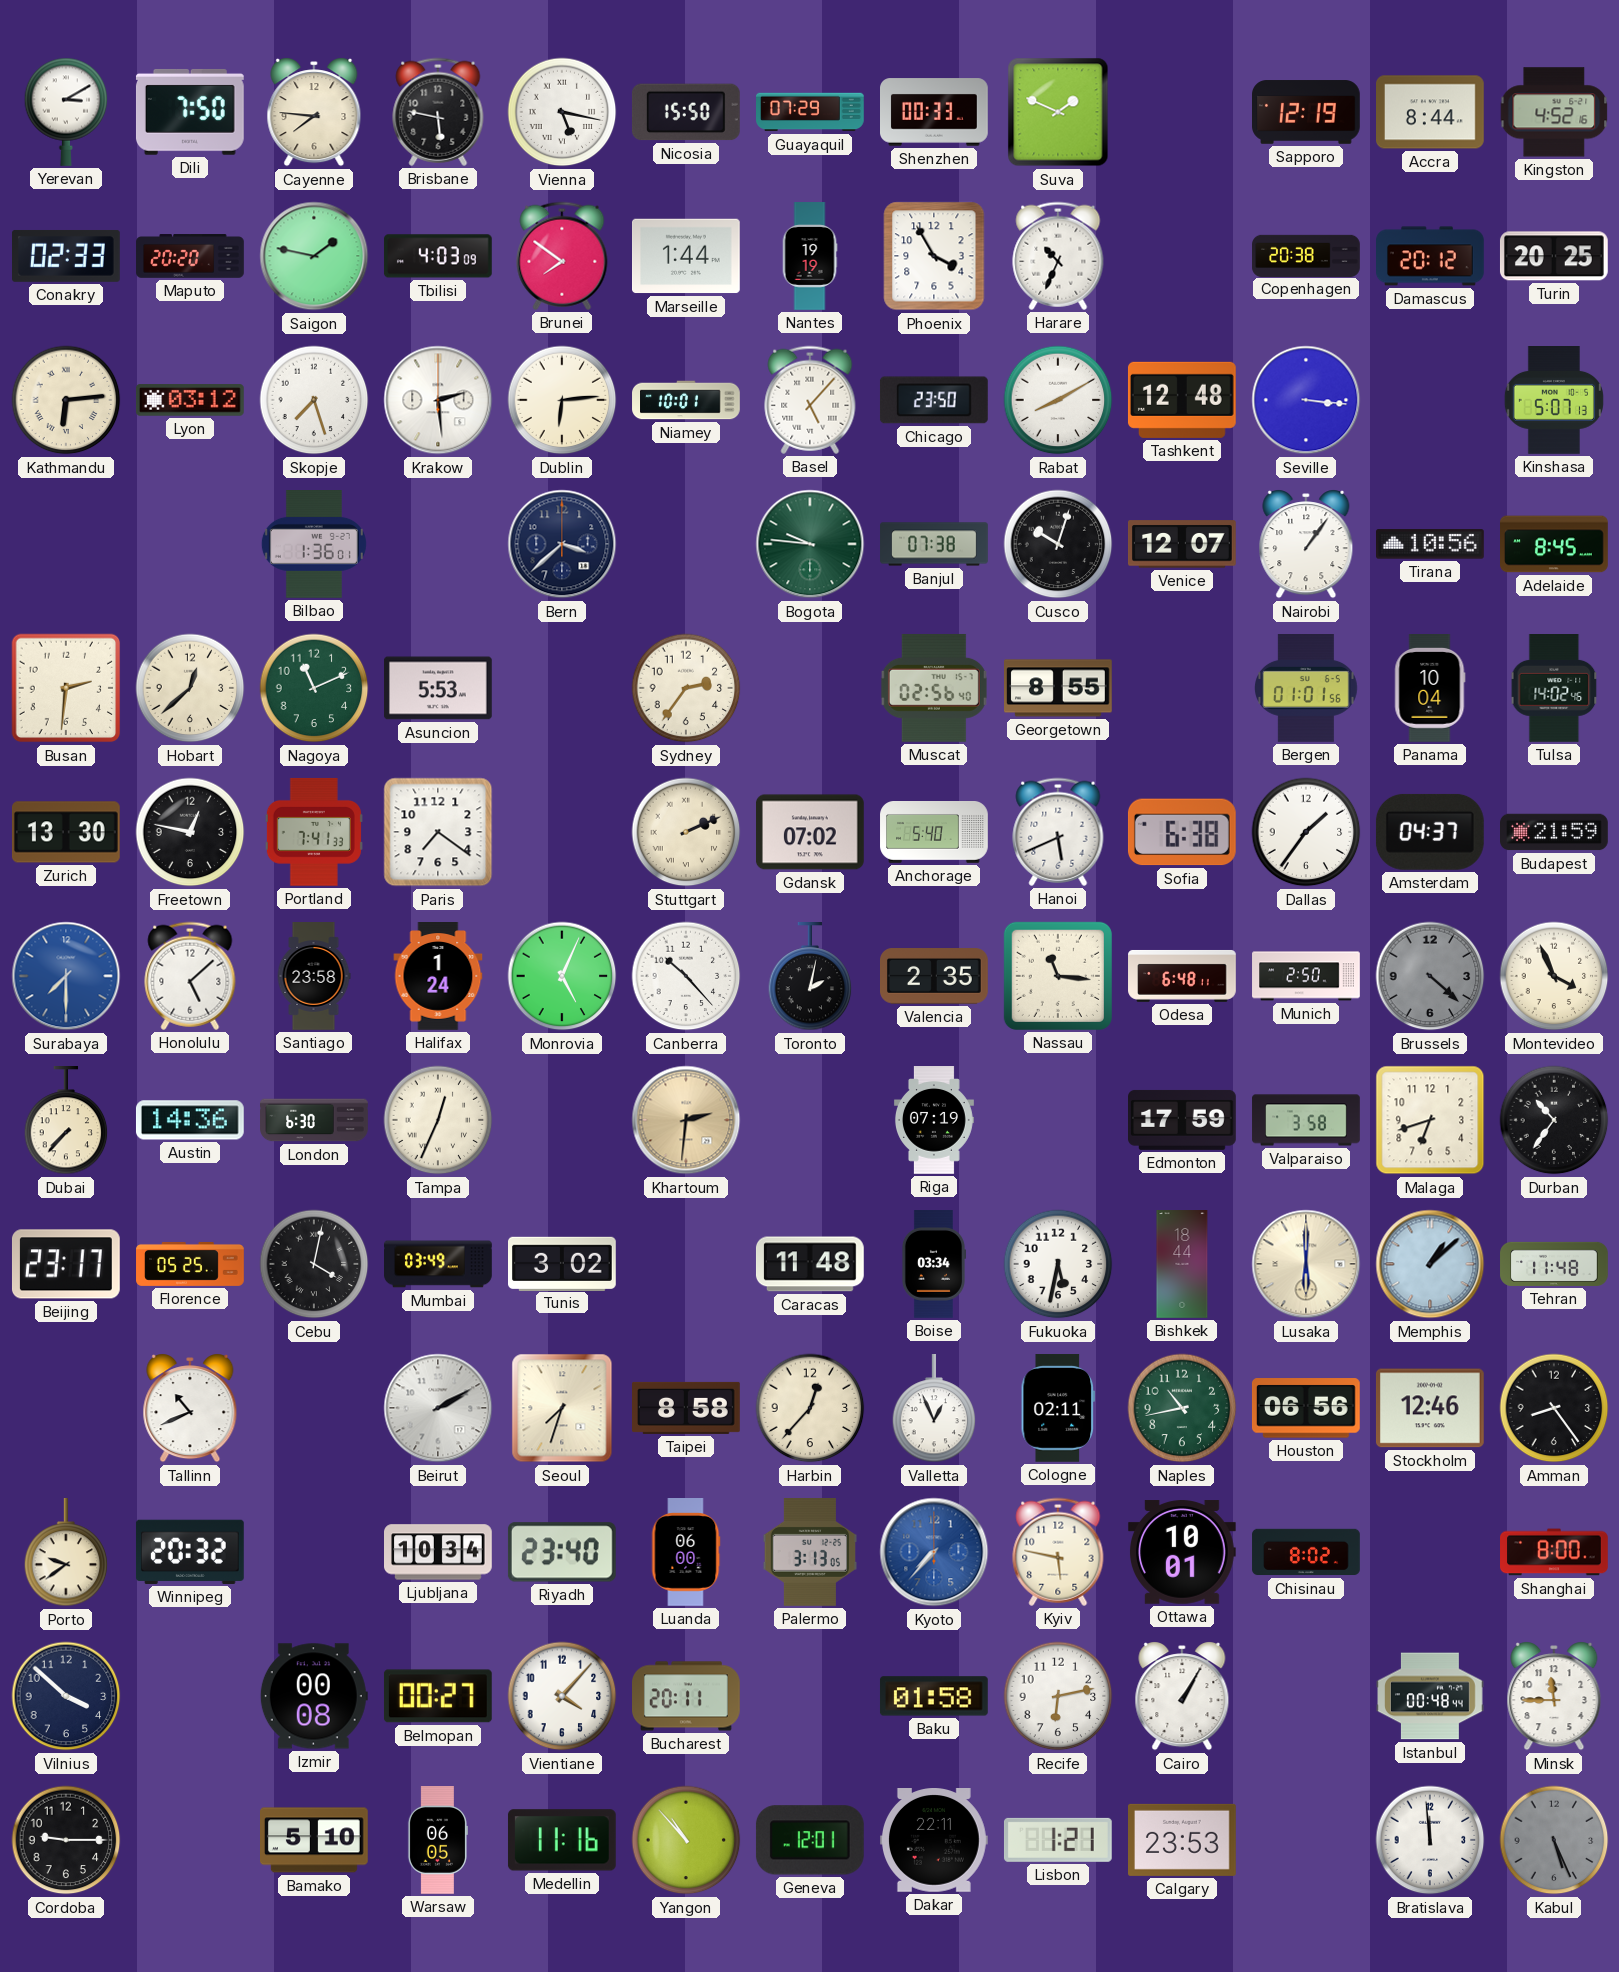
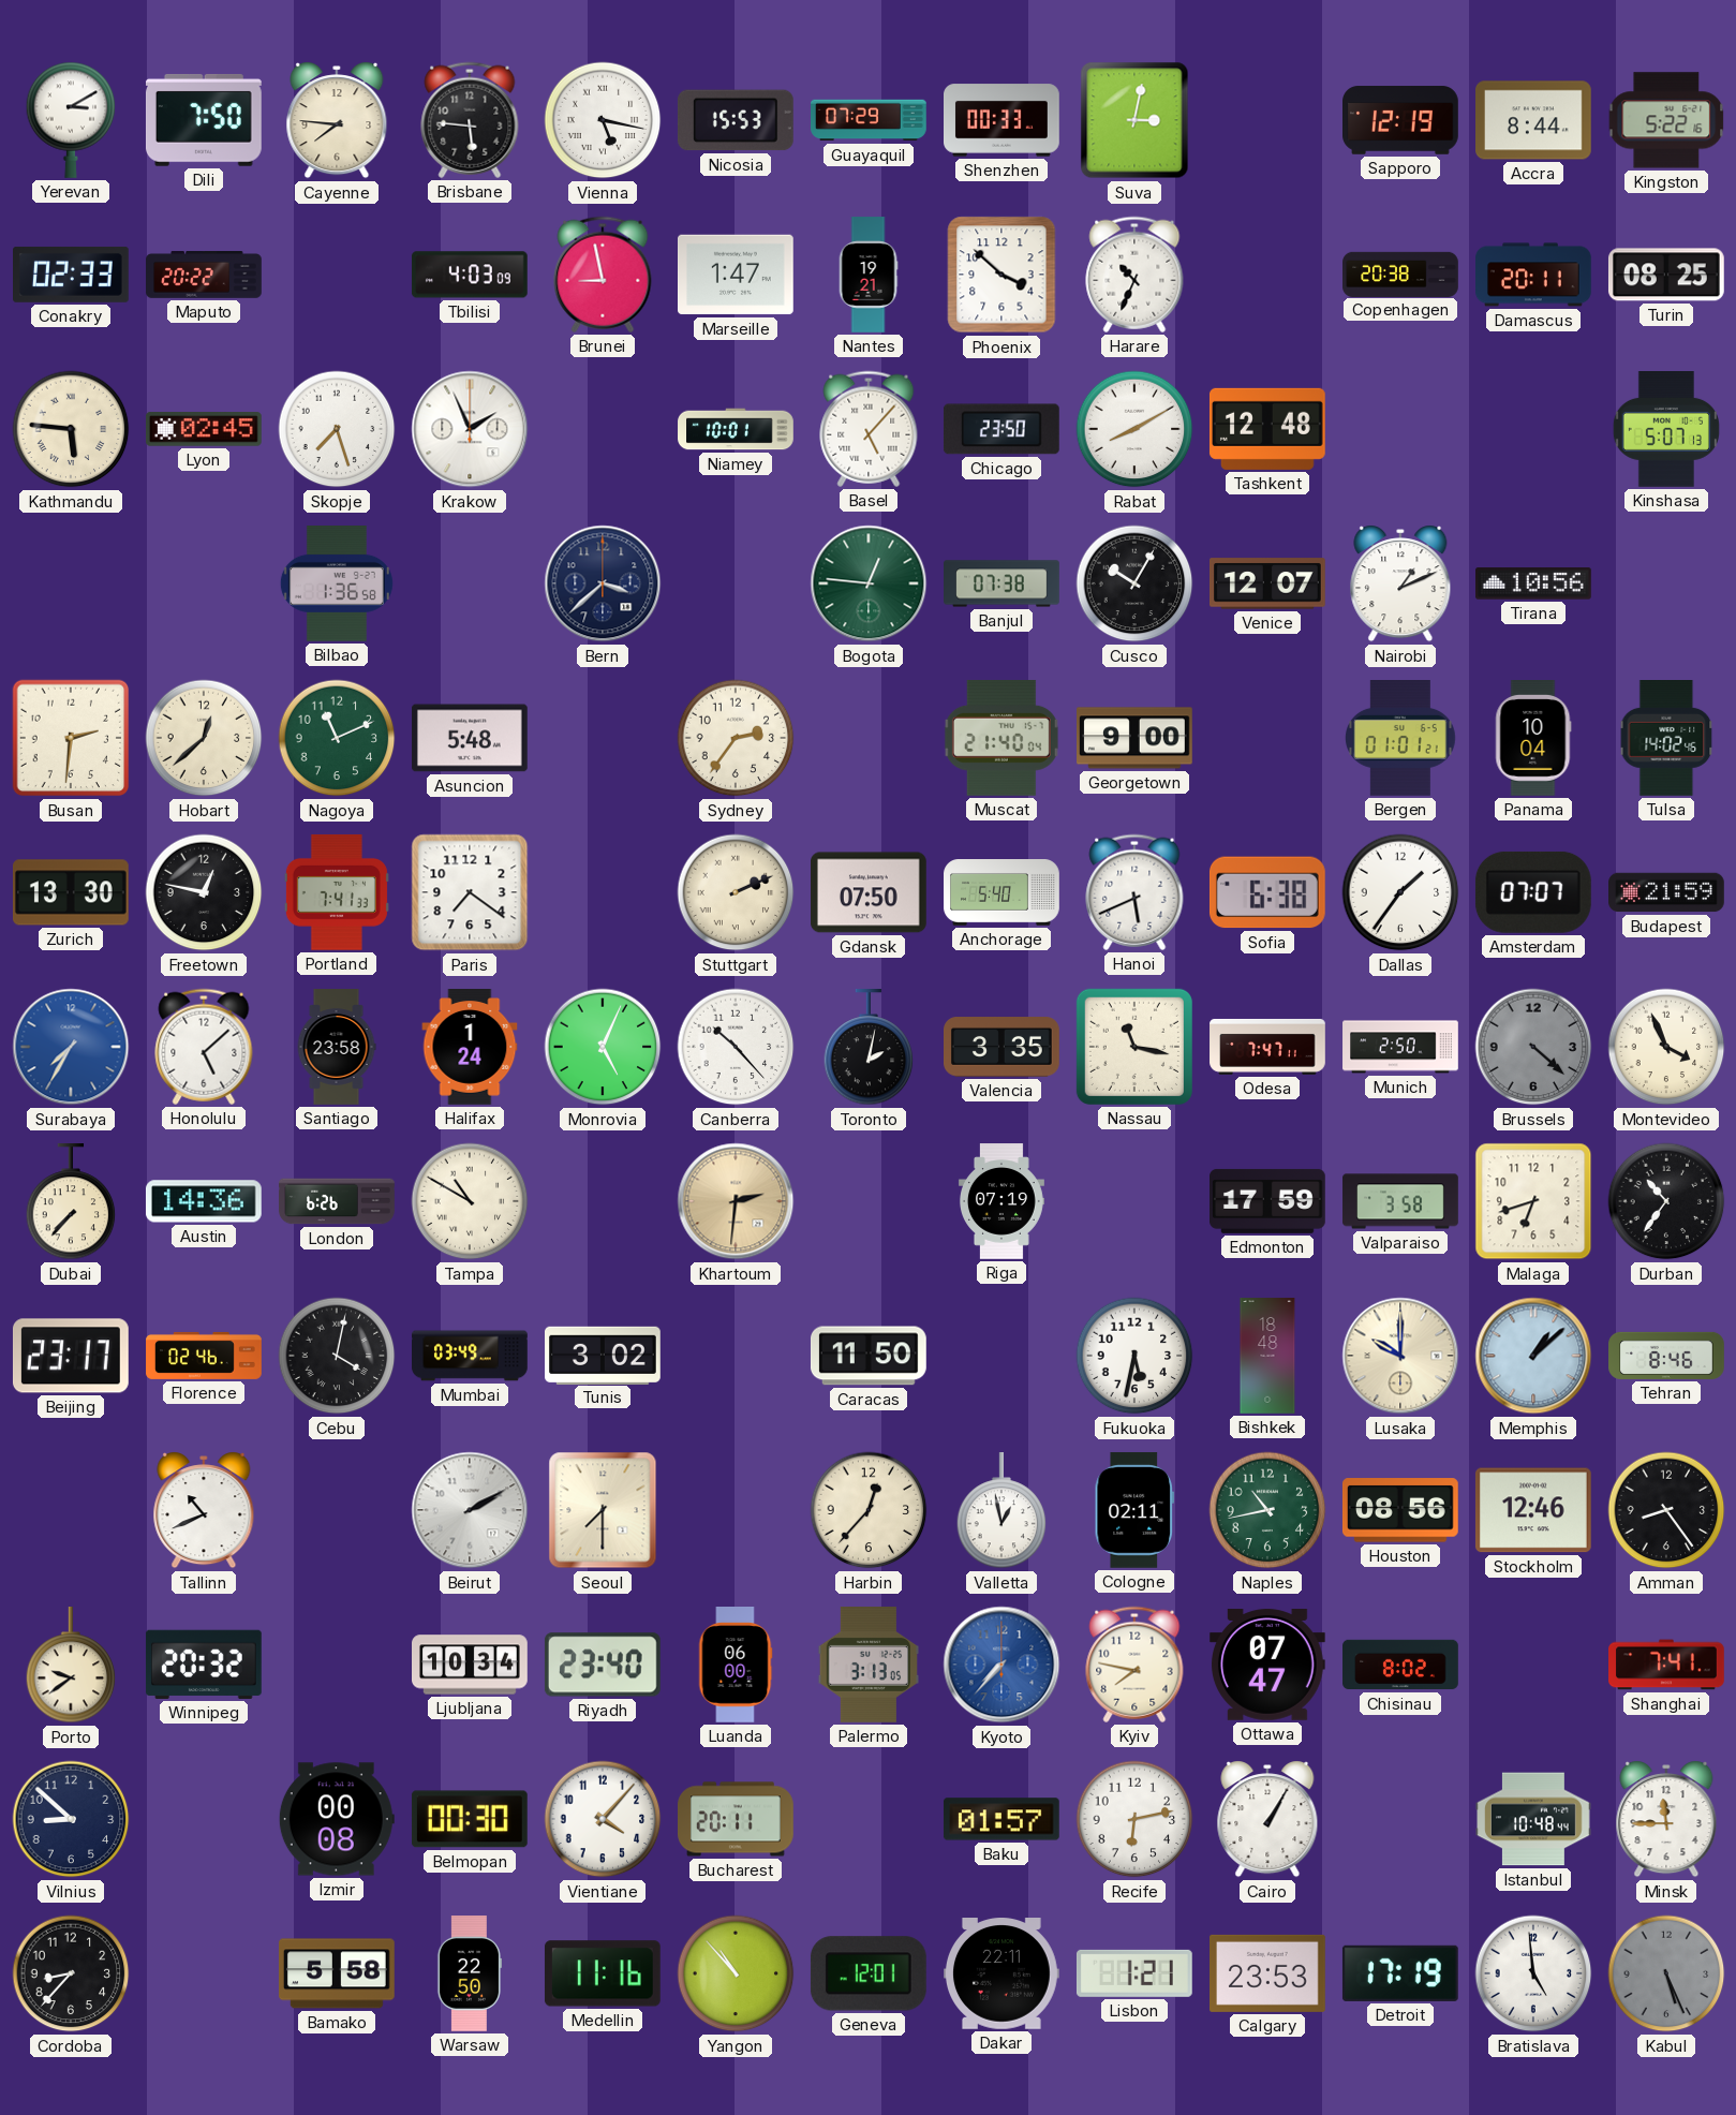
Brisbane: 5:47 -> 5:46 (470, 120)
Nicosia: 15:50 -> 15:53 (736, 120)
Suva: 1:49 -> 3:02 (1134, 120)
Kingston: 4:52 -> 5:22 (1666, 120)
Maputo: 20:20 -> 20:22 (204, 275)
Saigon: 1:47 -> none (314, 256)
Brunei: 7:51 -> 8:58 (603, 275)
Marseille: 1:44 -> 1:47 (737, 275)
Nantes: 19:19 -> 19:21 (869, 275)
Phoenix: 3:55 -> 3:52 (1001, 275)
Damascus: 20:12 -> 20:11 (1534, 275)
Turin: 20:25 -> 08:25 (1666, 275)
Kathmandu: 6:14 -> 5:46 (71, 429)
Lyon: 03:12 -> 02:45 (205, 429)
Krakow: 2:29 -> 1:56 (470, 429)
Dublin: 6:14 -> none (562, 400)
Seville: 3:16 -> none (1306, 400)
Bilbao: 1:36:01 -> 1:36:58 (337, 585)
Bogota: 9:46 -> 12:46 (869, 583)
Cusco: 10:03 -> 10:05 (1134, 583)
Nairobi: 1:06 -> 1:11 (1400, 583)
Adelaide: 8:45 -> none (1554, 544)
Asuncion: 5:53 -> 5:48 (471, 738)
Muscat: 02:56 -> 21:40 (1001, 738)
Georgetown: 8:55 -> 9:00 (1136, 738)
Bergen: 01:01:56 -> 01:01:21 (1401, 739)
Gdansk: 07:02 -> 07:50 (870, 892)
Amsterdam: 04:37 -> 07:07 (1533, 892)
Surabaya: 7:30 -> 7:35 (71, 1047)
Valencia: 2:35 -> 3:35 (1003, 1047)
Nassau: 11:16 -> 11:17 (1134, 1047)
Odesa: 6:48 -> 7:47 (1267, 1047)
London: 6:30 -> 6:26 (337, 1201)
Tampa: 12:34 -> 10:50 (470, 1201)
Florence: 05:25 -> 02:46 (204, 1356)
Caracas: 11:48 -> 11:50 (869, 1356)
Boise: 03:34 -> none (933, 1264)
Bishkek: 18:44 -> 18:48 (1267, 1356)
Lusaka: 6:00 -> 10:00 (1400, 1356)
Tehran: 11:48 -> 8:46 (1666, 1356)
Seoul: 7:33 -> 7:30 (603, 1510)
Taipei: 8:58 -> none (687, 1408)
Valletta: 12:56 -> 12:58 (1001, 1511)
Houston: 06:56 -> 08:56 (1400, 1510)
Kyiv: 5:47 -> 7:47 (1134, 1665)
Ottawa: 10:01 -> 07:47 (1267, 1665)
Shanghai: 8:00 -> 7:41 (1666, 1665)
Vilnius: 3:52 -> 8:52 (71, 1819)
Belmopan: 00:27 -> 00:30 (470, 1819)
Baku: 01:58 -> 01:57 (1001, 1819)
Istanbul: 00:48 -> 10:48 (1534, 1819)
Cordoba: 9:15 -> 8:37 (71, 1973)
Bamako: 5:10 -> 5:58 (338, 1973)
Warsaw: 06:05 -> 22:50 (469, 1975)
Detroit: none -> 17:19 (1400, 1973)
Bratislava: 11:59 -> 4:59 (1533, 1973)
